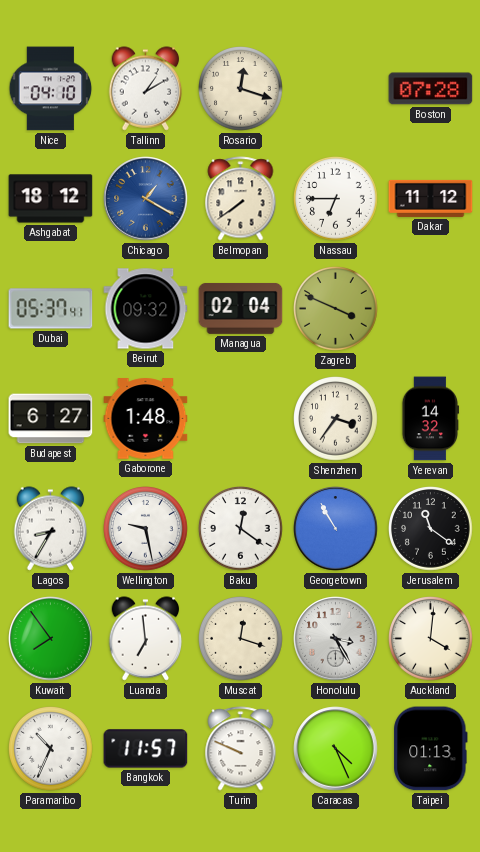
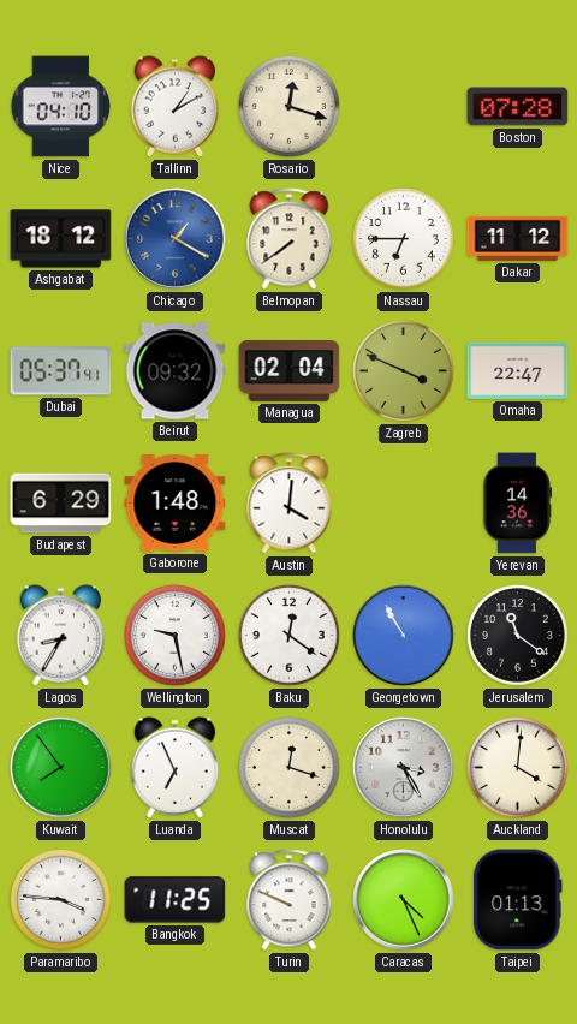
Omaha: none -> 22:47 (518, 370)
Budapest: 6:27 -> 6:29 (61, 504)
Austin: none -> 4:01 (290, 504)
Shenzhen: 3:36 -> none (336, 419)
Yerevan: 14:32 -> 14:36 (517, 504)
Luanda: 6:59 -> 6:56 (176, 768)
Paramaribo: 10:34 -> 3:46 (61, 900)
Bangkok: 11:57 -> 11:25 (176, 900)
